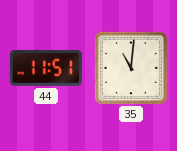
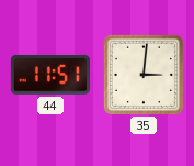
35: 11:01 -> 3:01 (144, 75)
